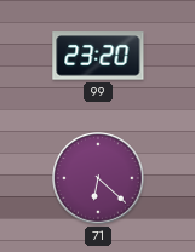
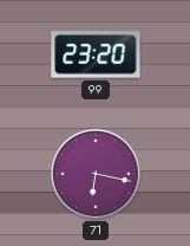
71: 6:22 -> 6:17 (96, 174)
